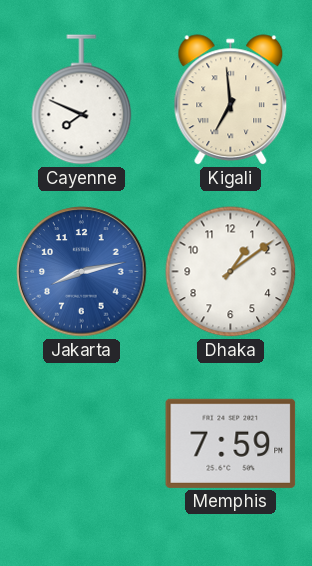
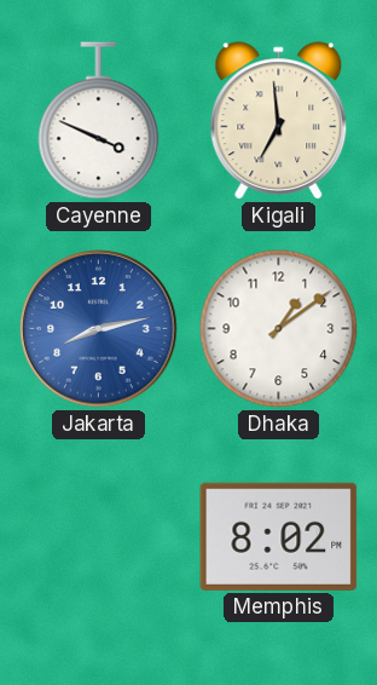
Cayenne: 7:49 -> 3:49 (99, 121)
Memphis: 7:59 -> 8:02 (279, 536)
